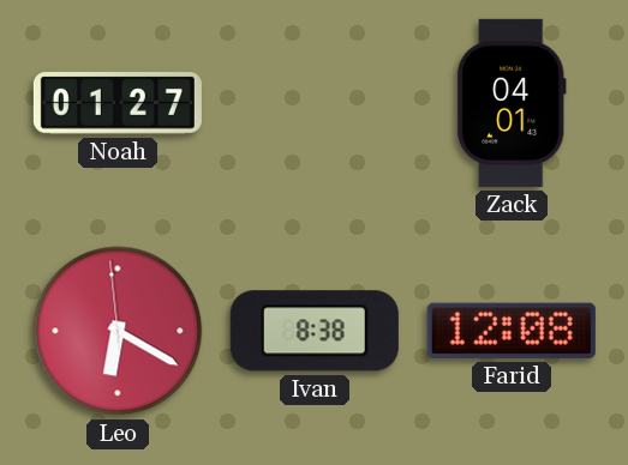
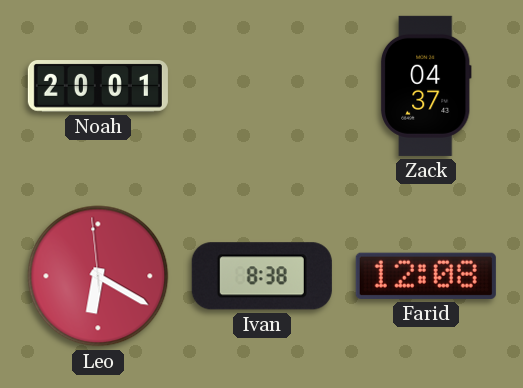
Noah: 01:27 -> 20:01 (98, 86)
Zack: 04:01 -> 04:37 (426, 86)
